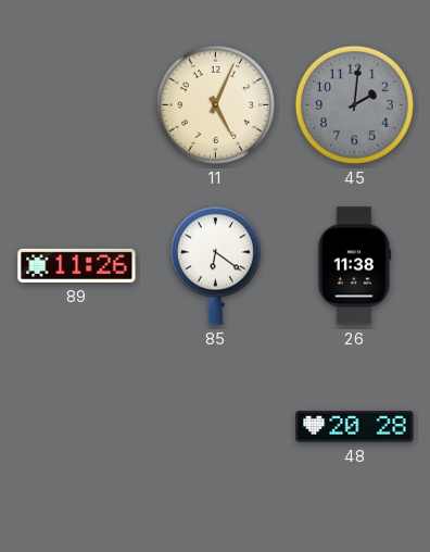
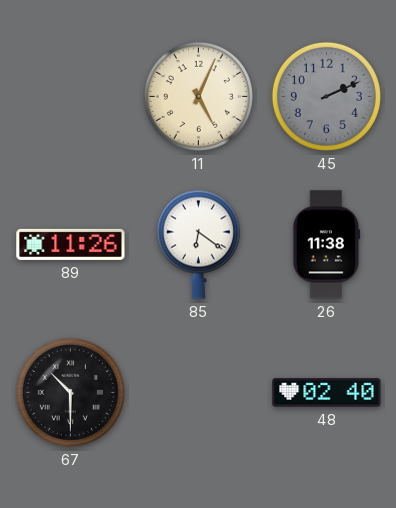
45: 2:01 -> 2:11 (326, 96)
67: none -> 10:30 (70, 392)
48: 20:28 -> 02:40 (327, 393)
